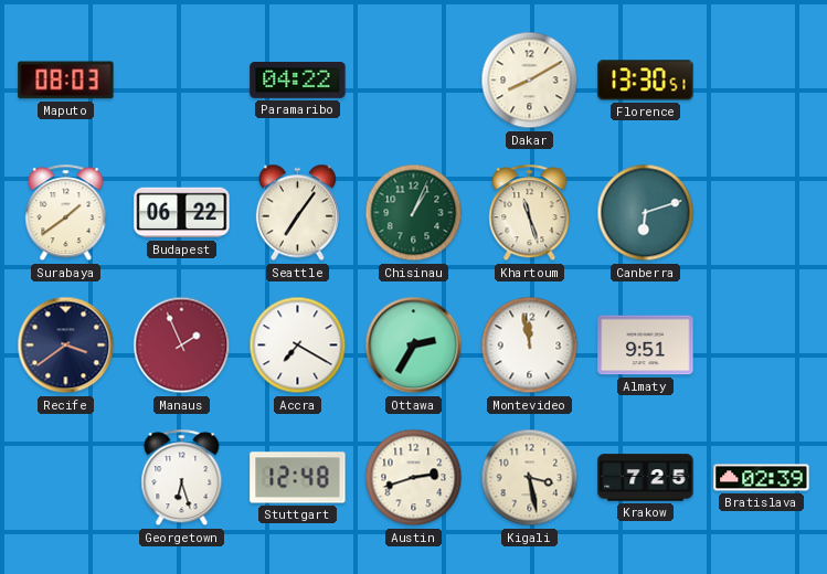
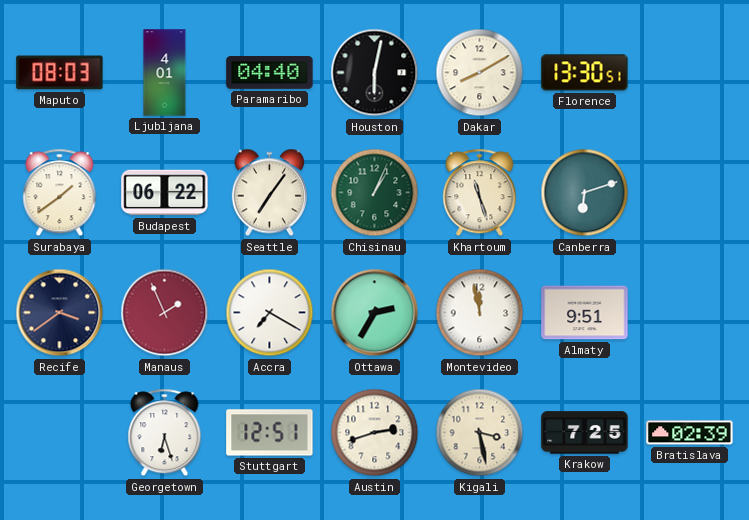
Ljubljana: none -> 4:01 (165, 73)
Paramaribo: 04:22 -> 04:40 (270, 73)
Houston: none -> 6:02 (375, 73)
Stuttgart: 12:48 -> 12:51 (270, 433)
